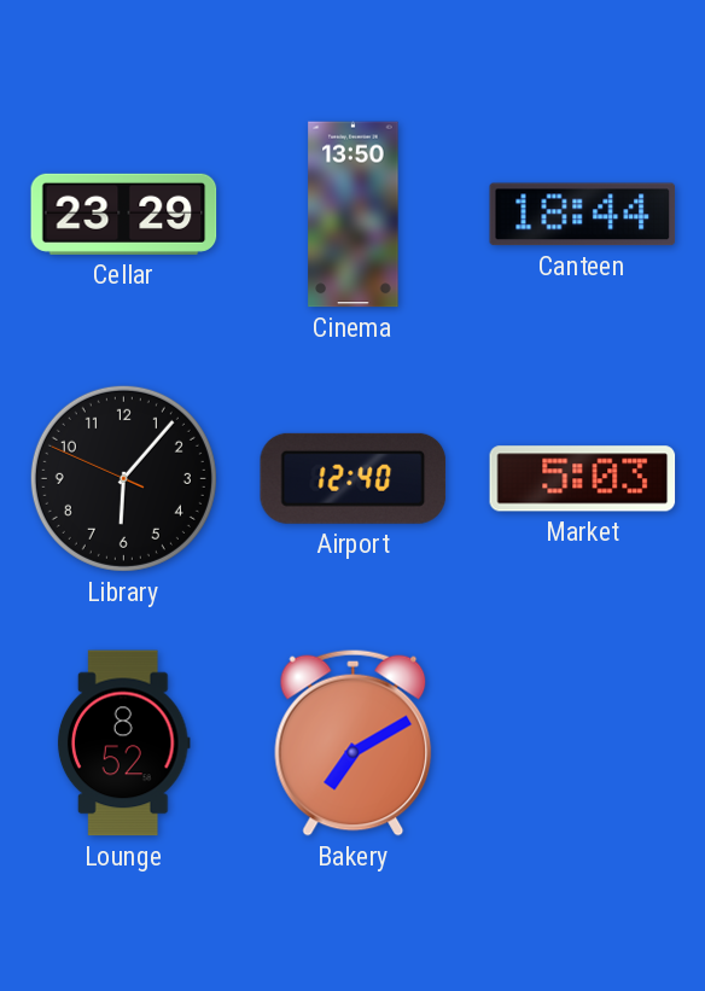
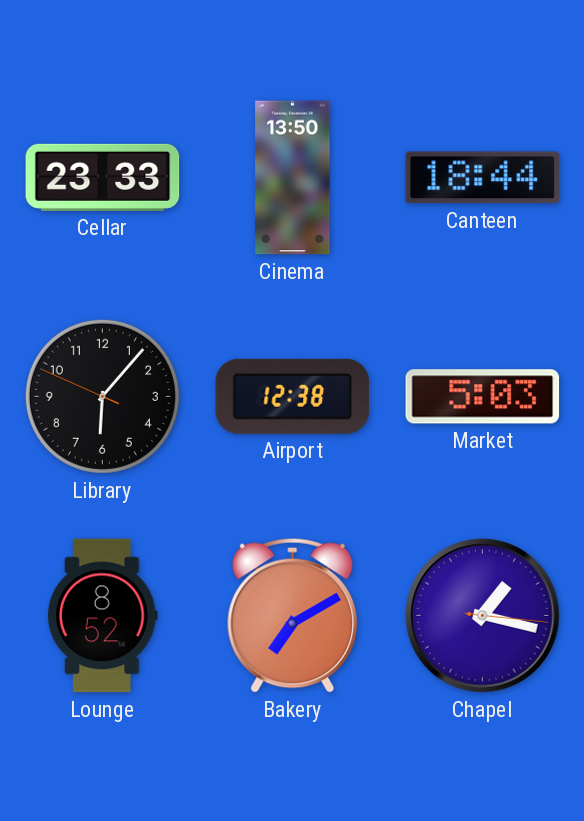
Cellar: 23:29 -> 23:33 (103, 177)
Airport: 12:40 -> 12:38 (293, 396)
Chapel: none -> 1:17 (483, 616)
